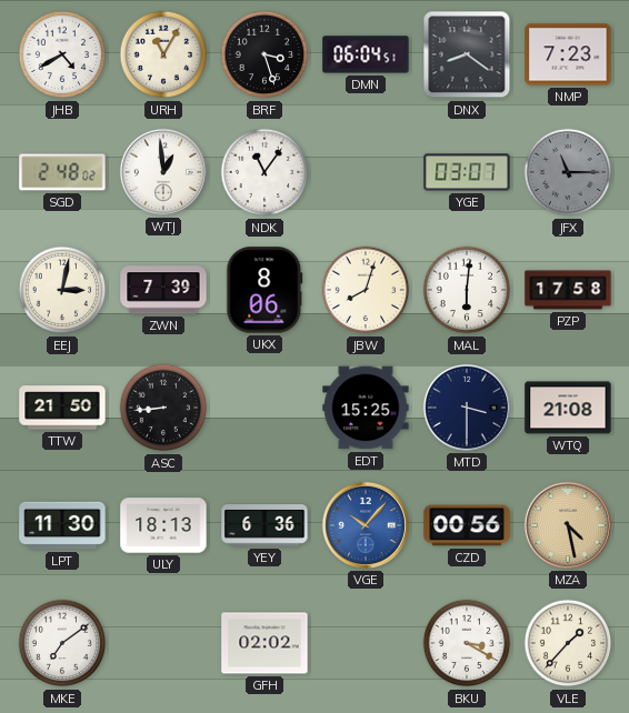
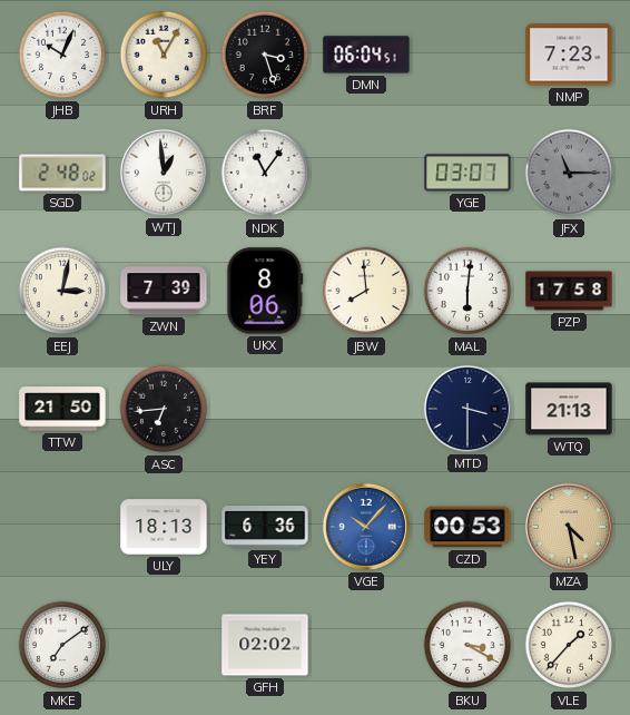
JHB: 4:40 -> 10:04 (62, 55)
DNX: 8:21 -> none (467, 54)
JBW: 8:03 -> 7:59 (366, 291)
ASC: 8:44 -> 6:44 (164, 409)
EDT: 15:25 -> none (366, 408)
WTQ: 21:08 -> 21:13 (569, 409)
LPT: 11:30 -> none (62, 525)
CZD: 00:56 -> 00:53 (467, 527)
